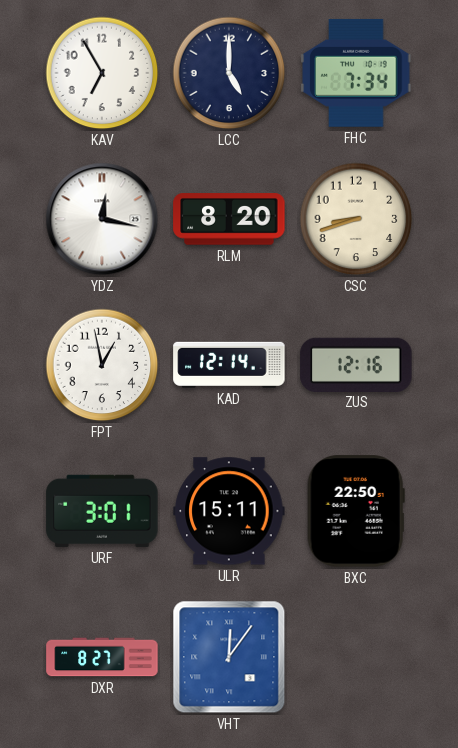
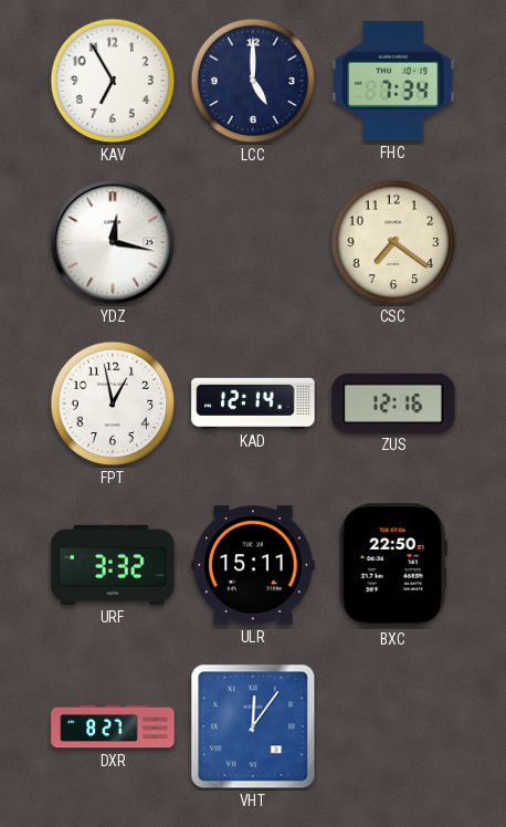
RLM: 8:20 -> none (229, 219)
CSC: 8:42 -> 7:21 (393, 242)
URF: 3:01 -> 3:32 (113, 565)
